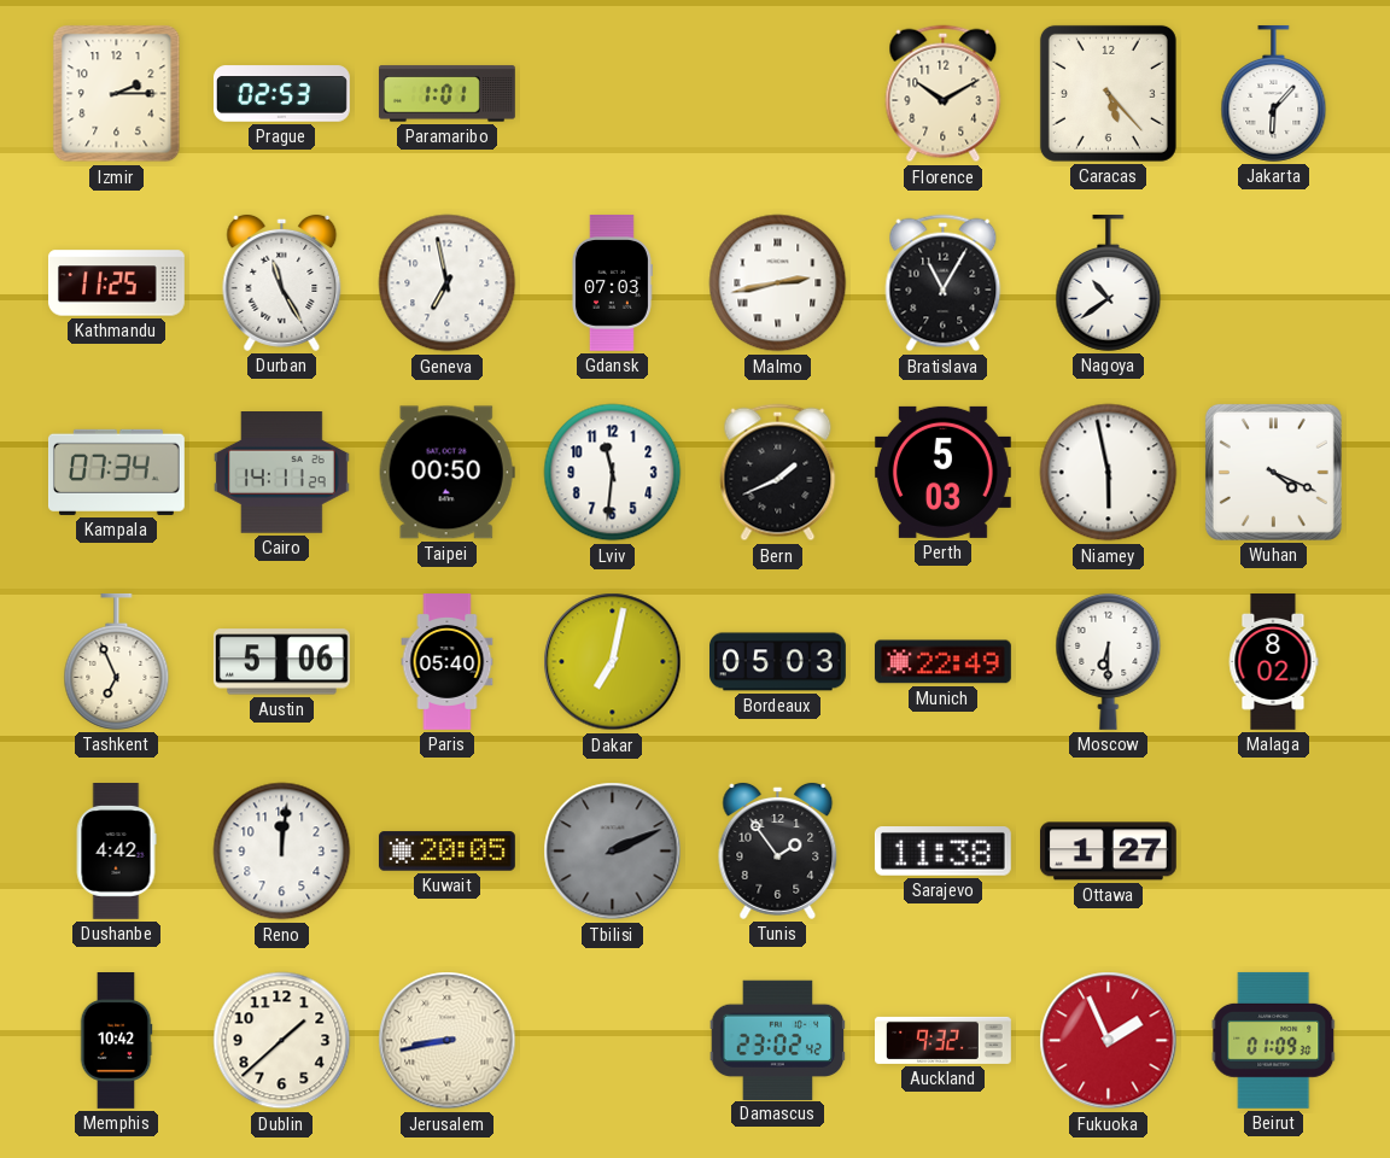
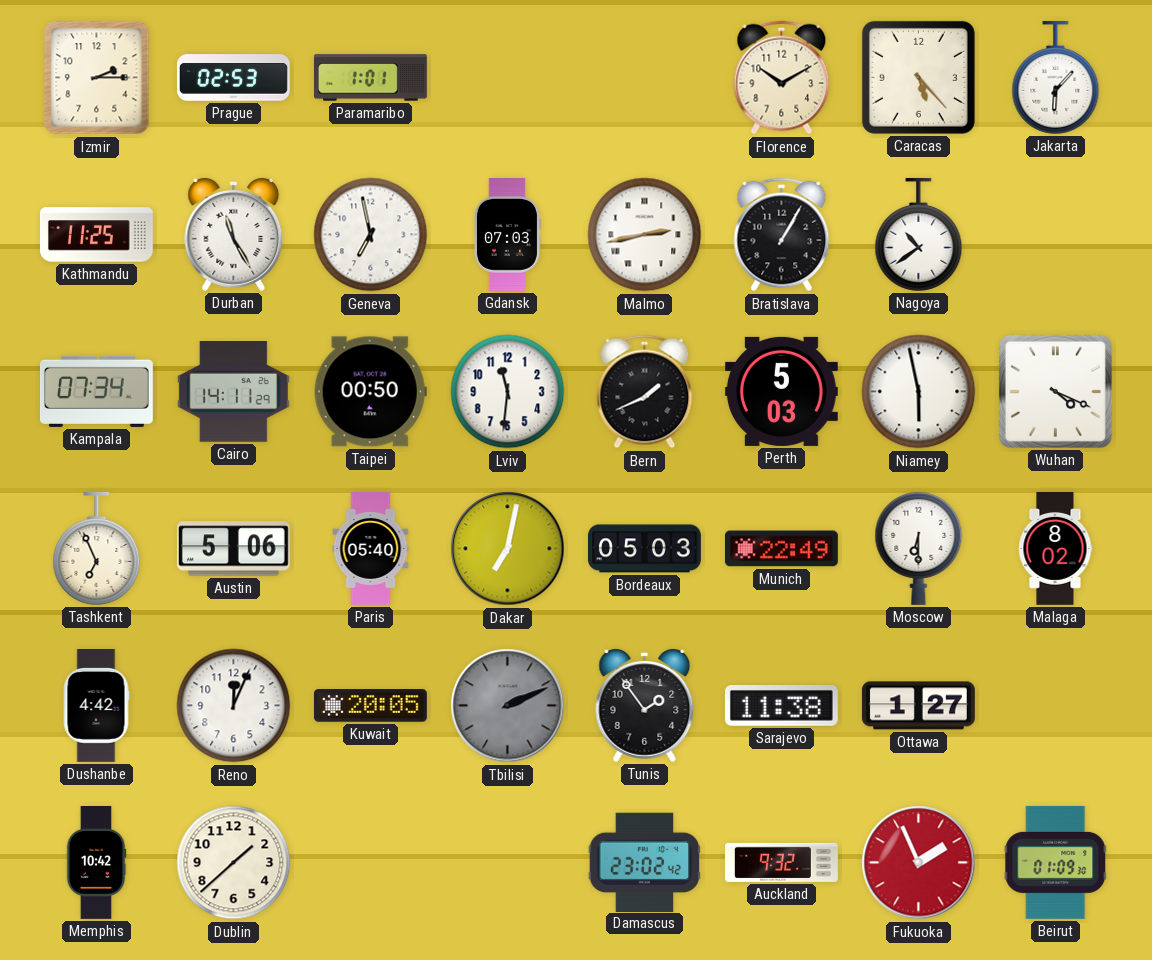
Bratislava: 11:05 -> 1:05 (782, 235)
Reno: 12:01 -> 12:04 (234, 706)
Jerusalem: 8:43 -> none (448, 1041)
